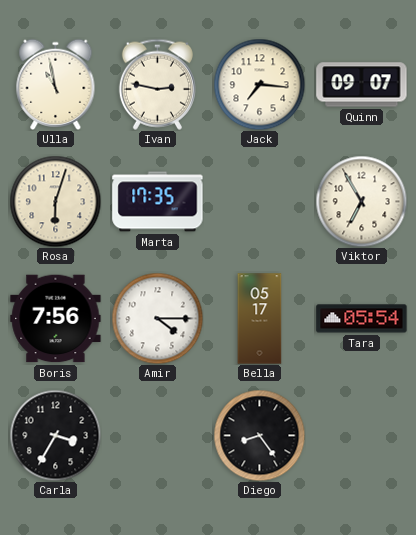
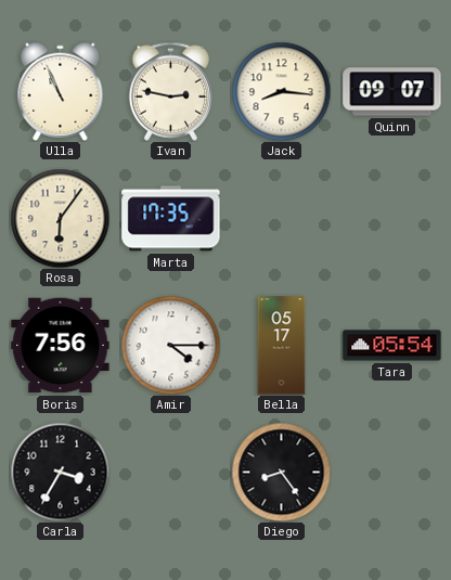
Ulla: 10:58 -> 10:56 (61, 91)
Jack: 7:16 -> 8:16 (281, 91)
Rosa: 6:03 -> 6:06 (60, 218)
Viktor: 6:55 -> none (361, 201)
